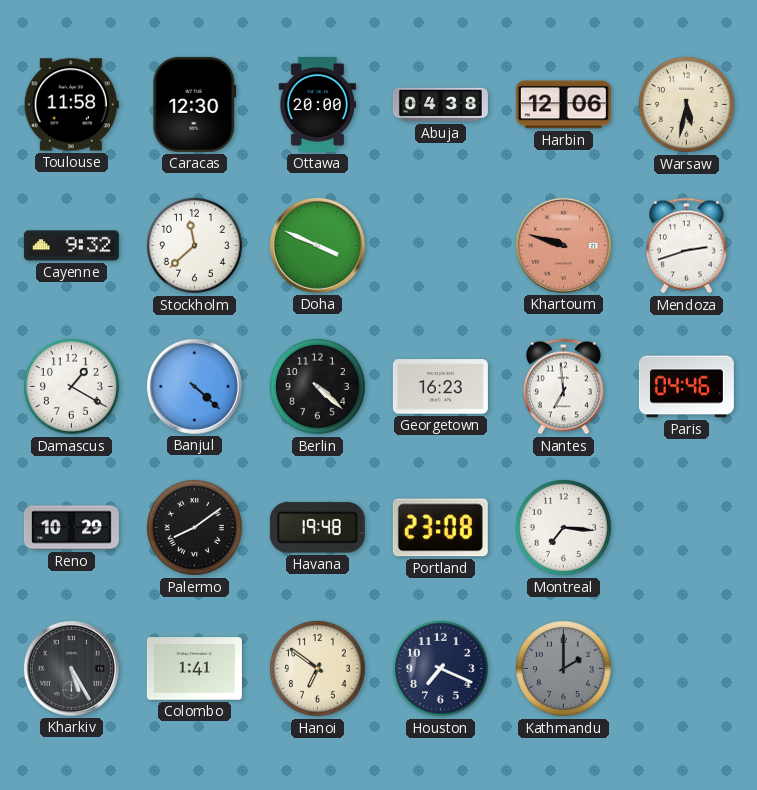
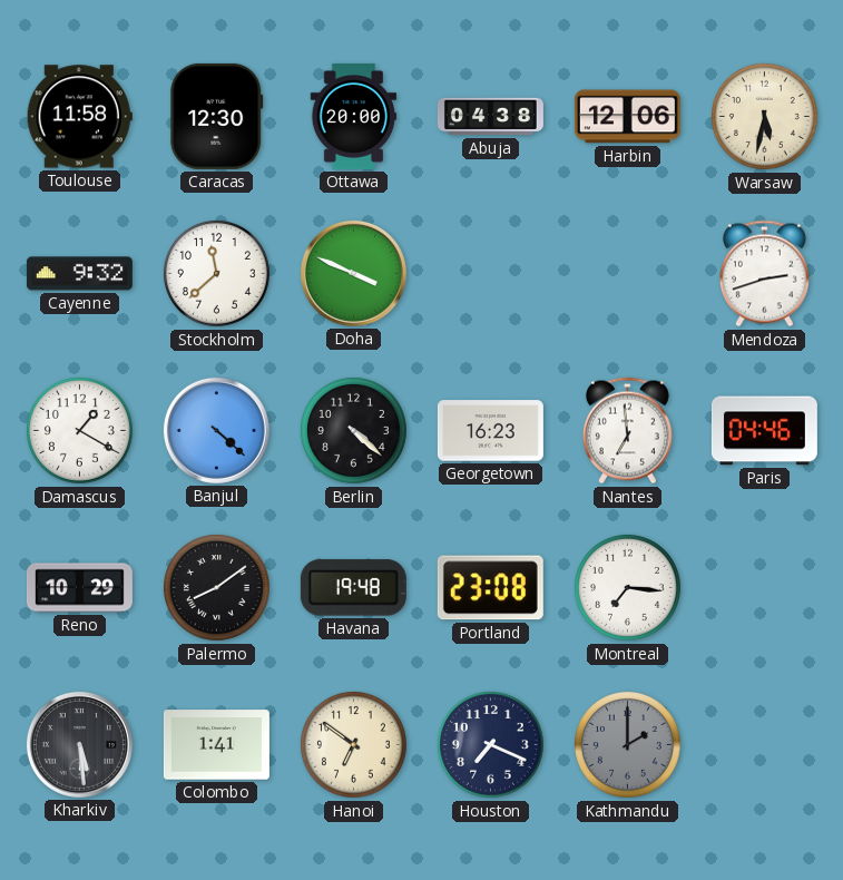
Khartoum: 9:48 -> none (563, 245)
Kharkiv: 5:25 -> 5:29 (79, 744)
